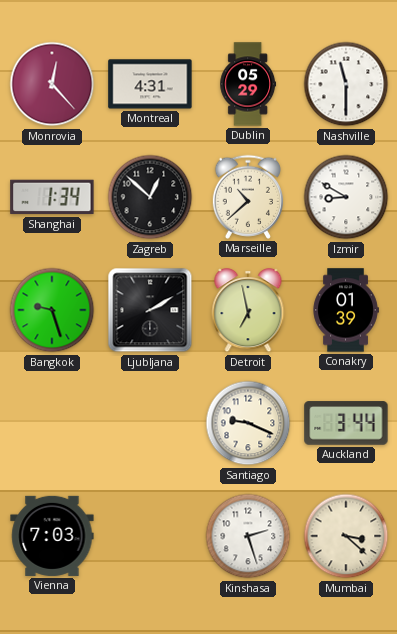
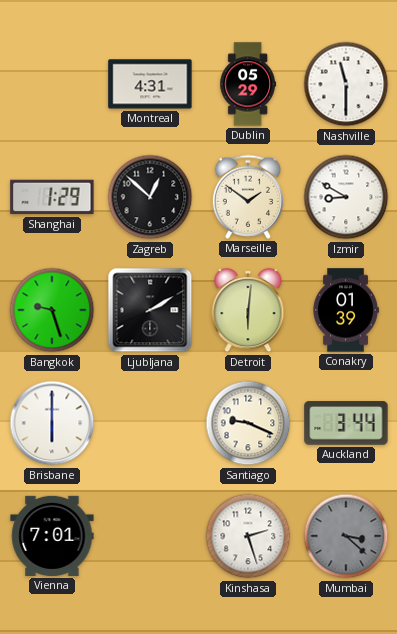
Monrovia: 12:23 -> none (52, 84)
Shanghai: 1:34 -> 1:29 (52, 197)
Marseille: 10:38 -> 1:51 (247, 197)
Detroit: 6:58 -> 6:01 (248, 311)
Brisbane: none -> 6:00 (52, 423)
Vienna: 7:03 -> 7:01 (52, 536)
Mumbai dial: cream -> grey (346, 536)
